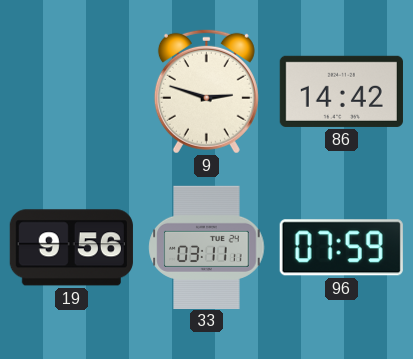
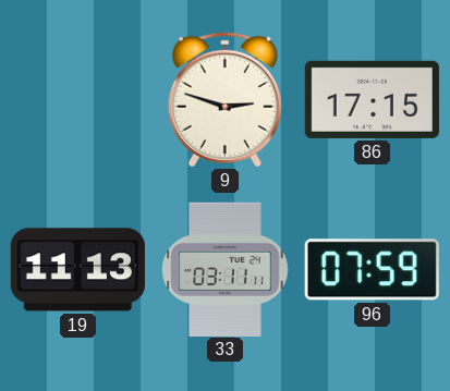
86: 14:42 -> 17:15 (372, 99)
19: 9:56 -> 11:13 (77, 270)
